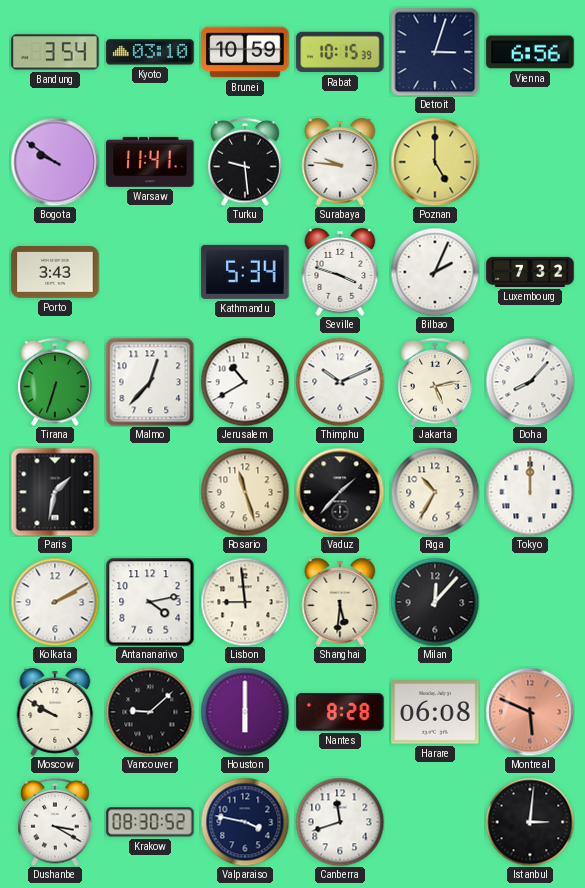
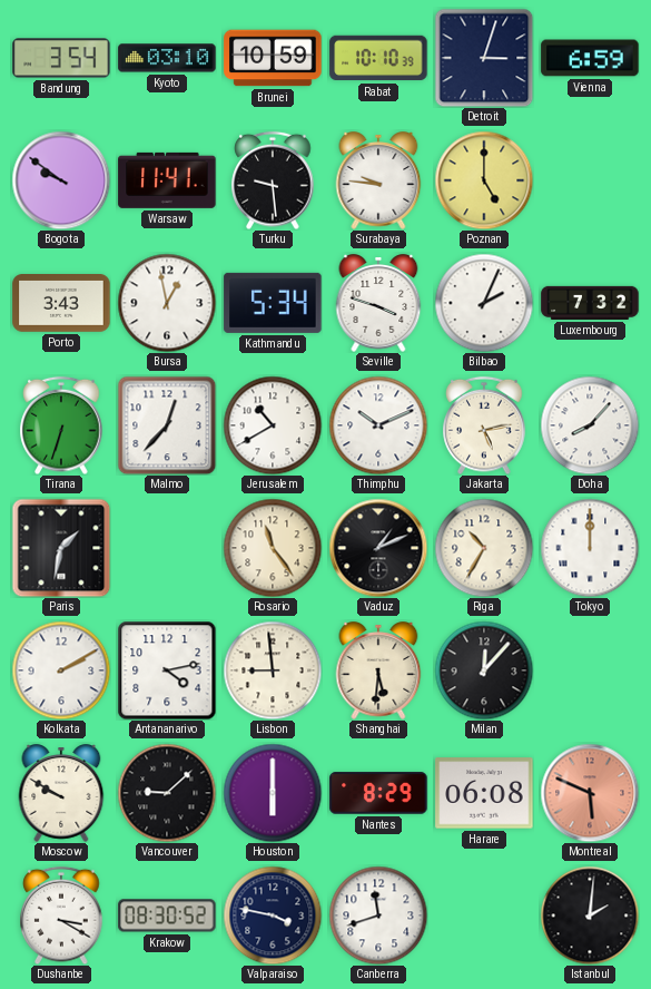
Rabat: 10:15 -> 10:10 (378, 58)
Vienna: 6:56 -> 6:59 (590, 58)
Bursa: none -> 12:58 (167, 303)
Rosario: 11:27 -> 11:24 (273, 548)
Vaduz: 1:37 -> 1:11 (378, 548)
Nantes: 8:28 -> 8:29 (378, 793)
Istanbul: 3:01 -> 2:01 (590, 915)
